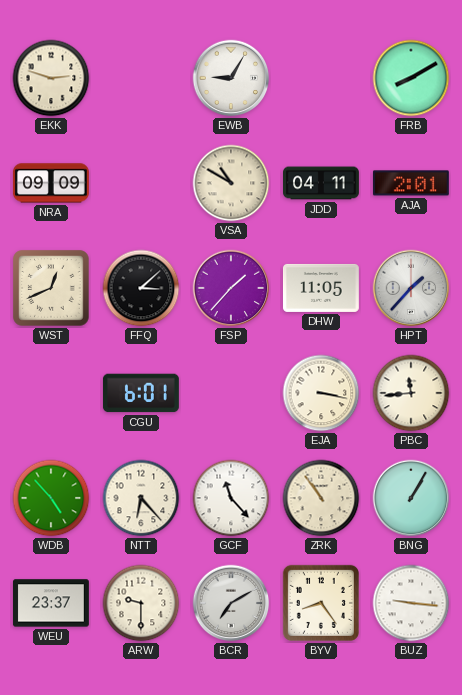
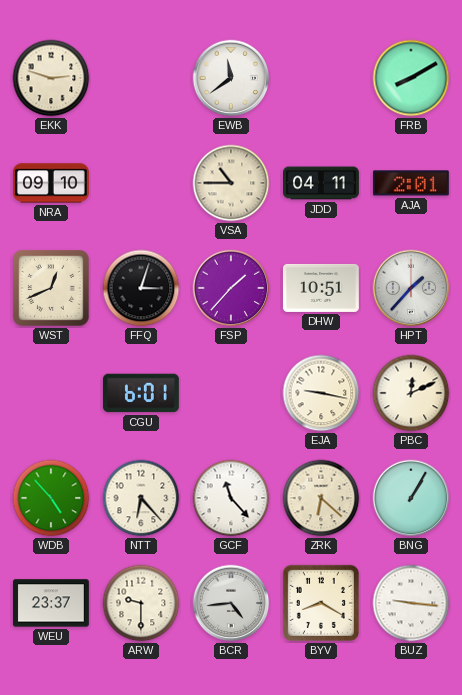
EWB: 9:05 -> 11:39 (231, 78)
NRA: 09:09 -> 09:10 (51, 183)
VSA: 10:50 -> 10:45 (231, 183)
FFQ: 3:08 -> 3:03 (141, 288)
DHW: 11:05 -> 10:51 (321, 288)
EJA: 3:17 -> 9:17 (321, 393)
PBC: 11:44 -> 12:11 (411, 393)
ZRK: 10:54 -> 6:22 (321, 498)
BCR: 7:10 -> 4:44 (231, 603)
BYV: 8:24 -> 8:20 (321, 603)
